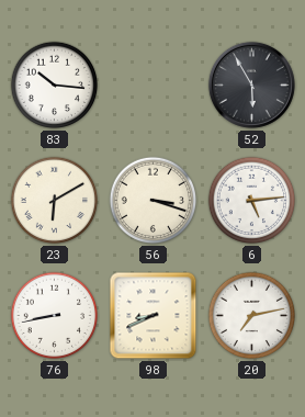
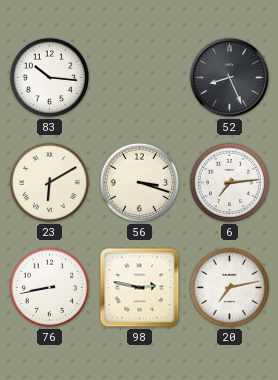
52: 5:55 -> 8:26 (229, 77)
6: 5:14 -> 7:14 (230, 183)
98: 8:41 -> 2:47 (140, 288)
